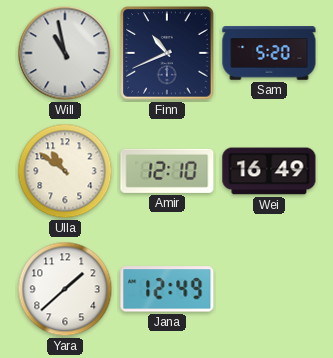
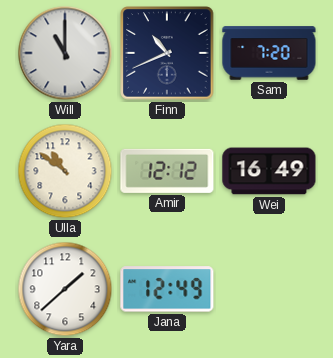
Will: 10:58 -> 11:00 (65, 53)
Sam: 5:20 -> 7:20 (269, 53)
Amir: 12:10 -> 12:12 (167, 171)
